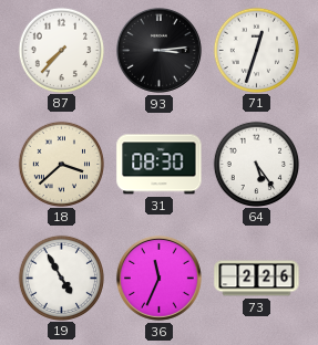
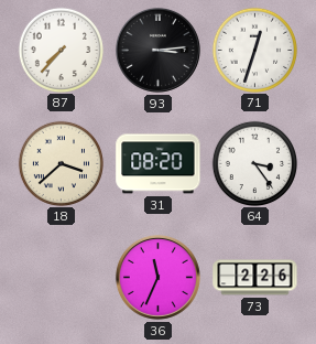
31: 08:30 -> 08:20 (159, 164)
64: 5:24 -> 3:24 (254, 163)
19: 4:55 -> none (61, 278)
